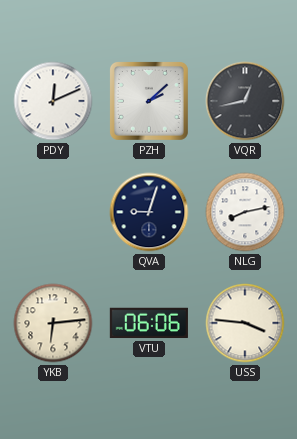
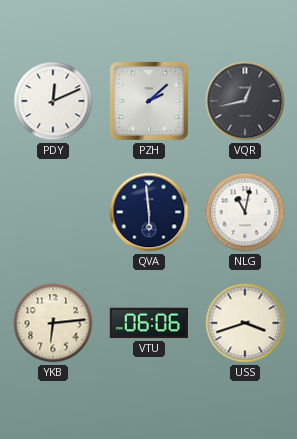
QVA: 9:03 -> 5:59 (149, 212)
NLG: 8:13 -> 11:02 (245, 212)
USS: 3:46 -> 3:42 (245, 323)
